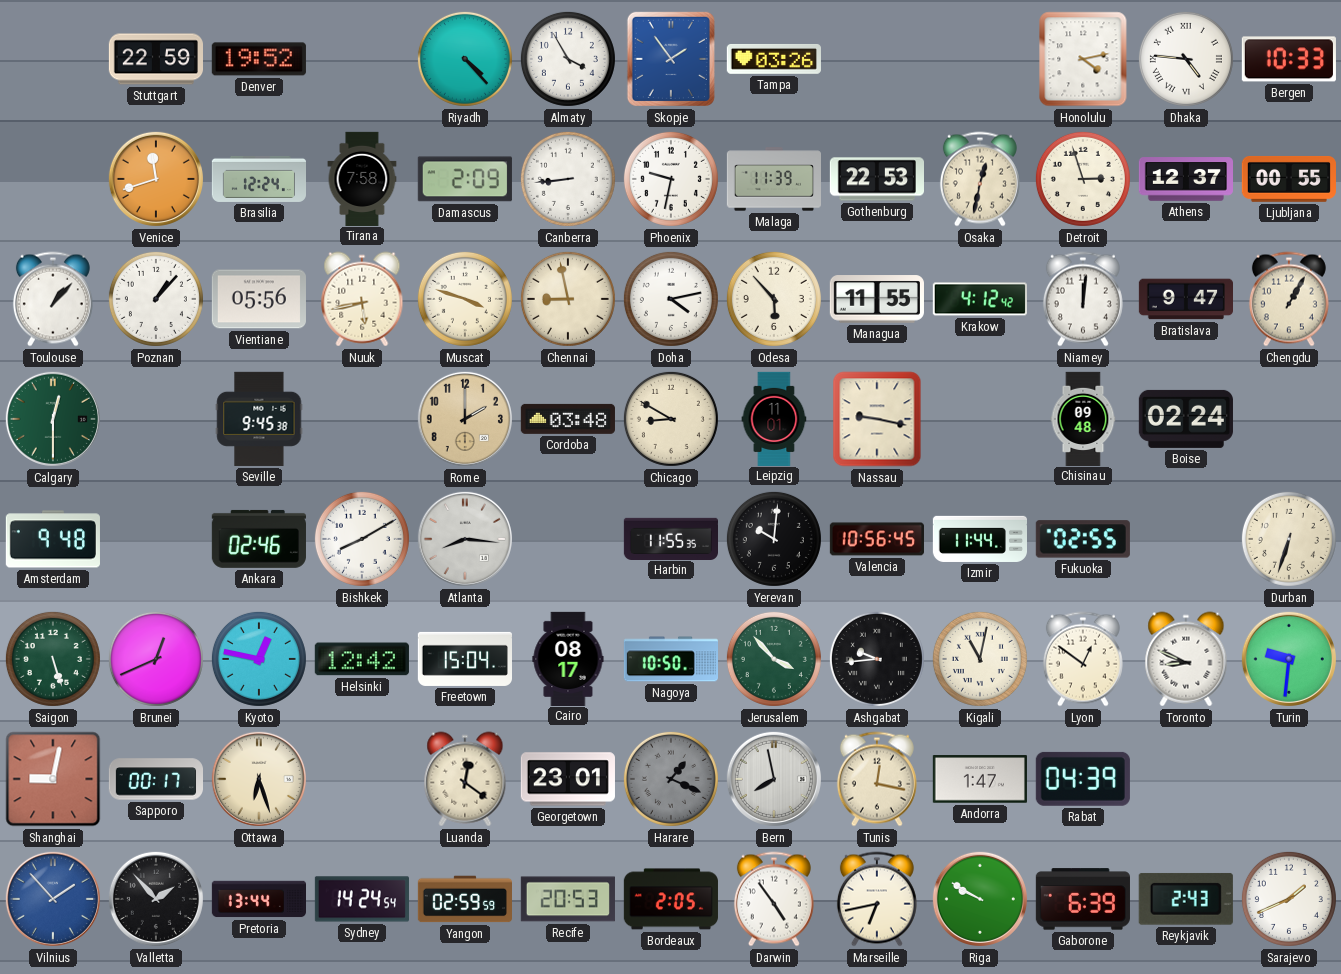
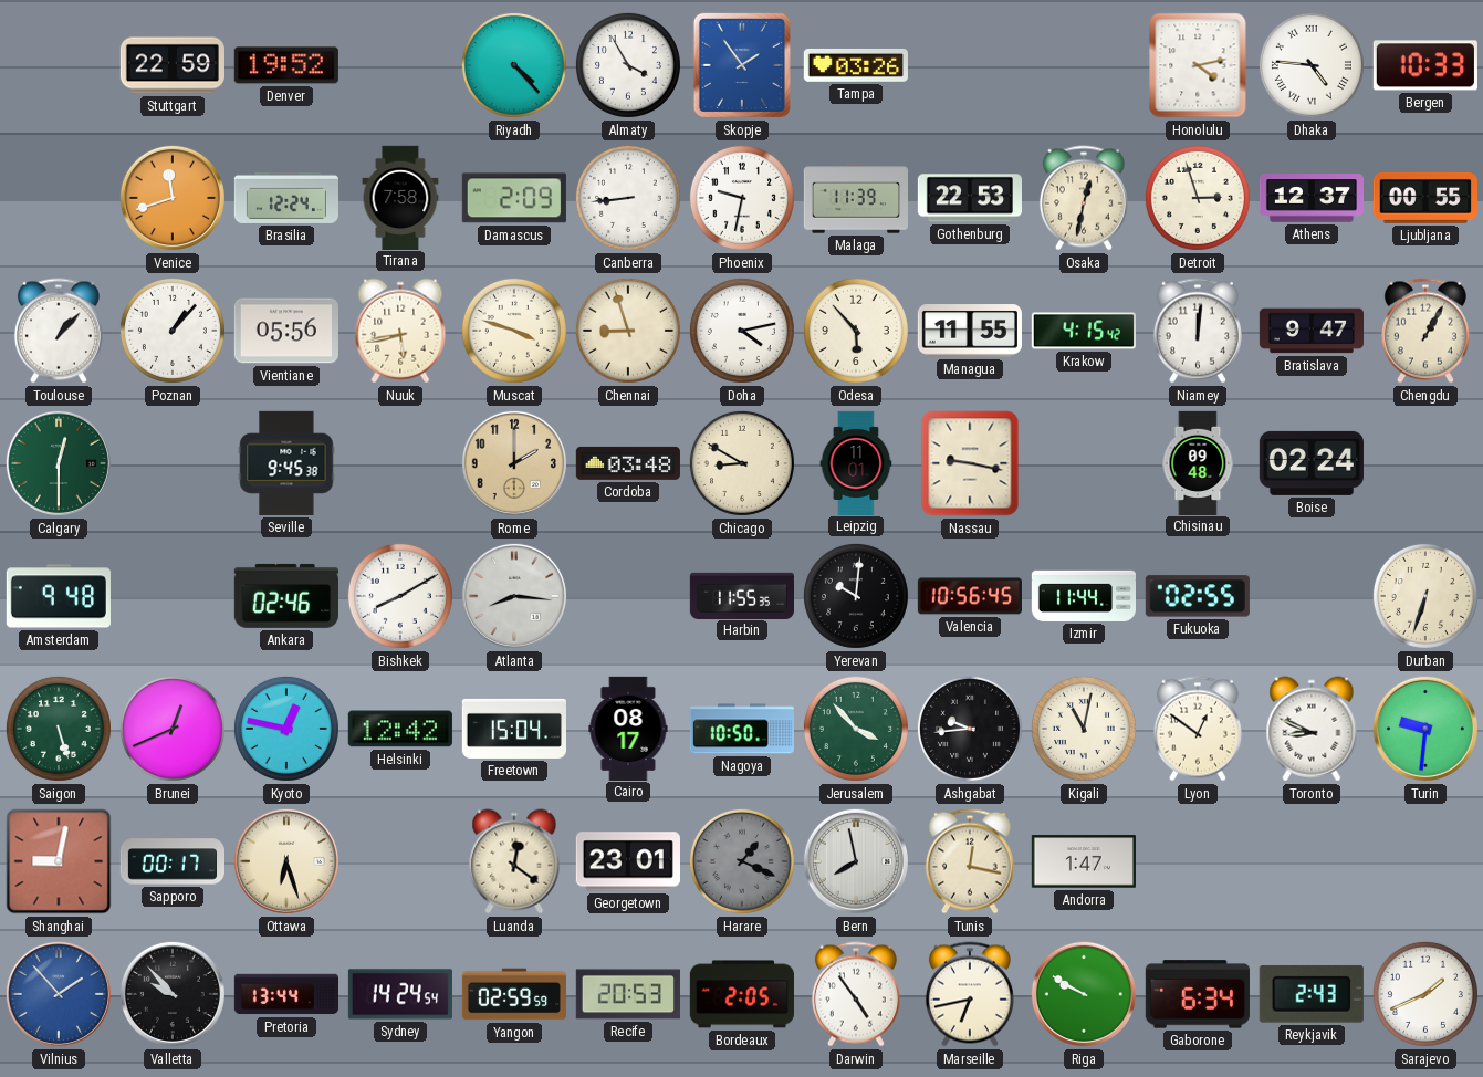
Chennai: 8:58 -> 8:57 (628, 331)
Krakow: 4:12 -> 4:15 (1084, 331)
Rabat: 04:39 -> none (1083, 779)
Valletta: 1:53 -> 9:53 (173, 994)
Gaborone: 6:39 -> 6:34 (1198, 994)
